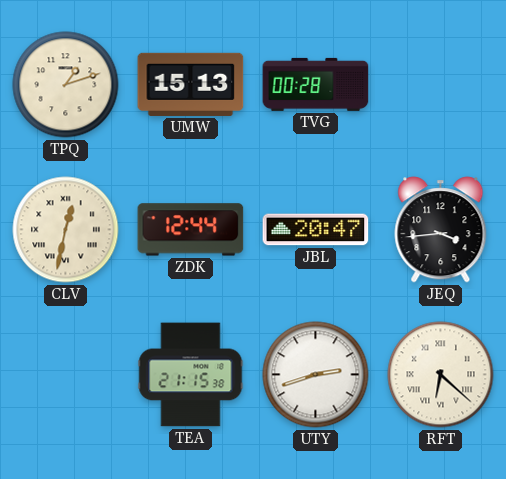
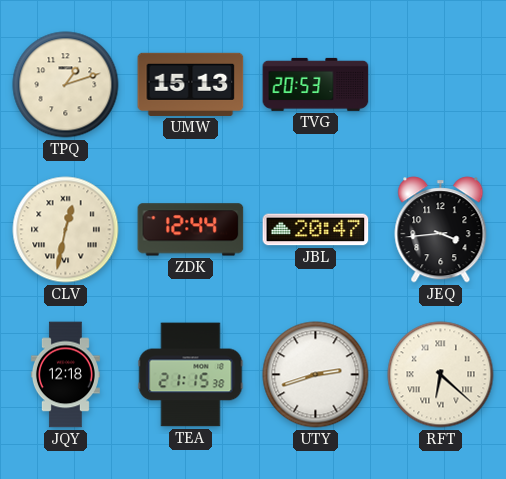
TVG: 00:28 -> 20:53 (316, 84)
JQY: none -> 12:18 (65, 375)
